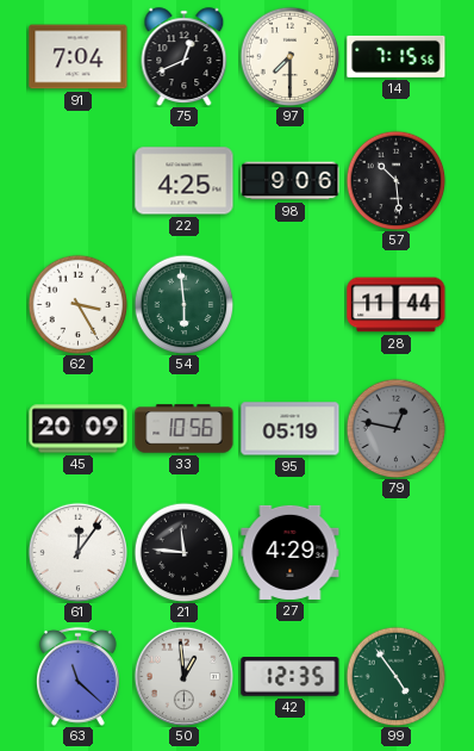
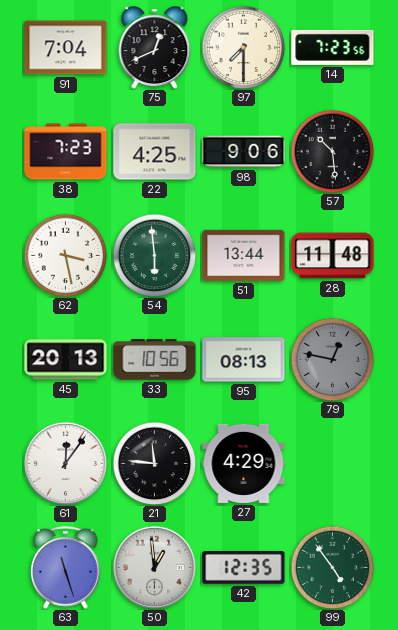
14: 7:15 -> 7:23 (333, 47)
38: none -> 7:23 (66, 152)
62: 3:25 -> 3:28 (65, 255)
51: none -> 13:44 (244, 255)
28: 11:44 -> 11:48 (333, 256)
45: 20:09 -> 20:13 (66, 360)
95: 05:19 -> 08:13 (244, 360)
63: 11:22 -> 11:27 (66, 567)
